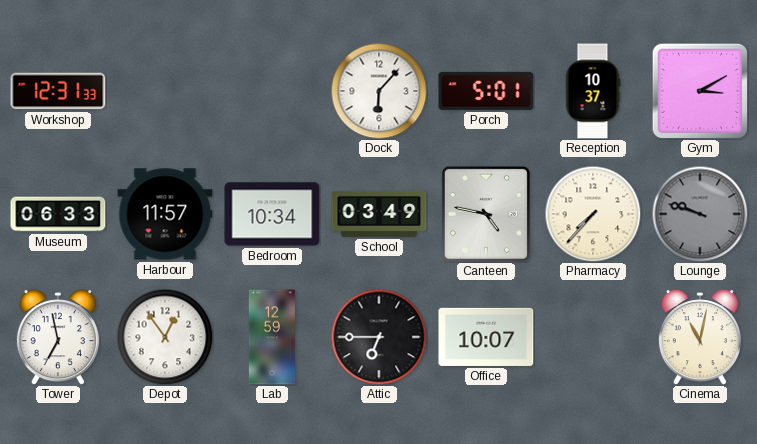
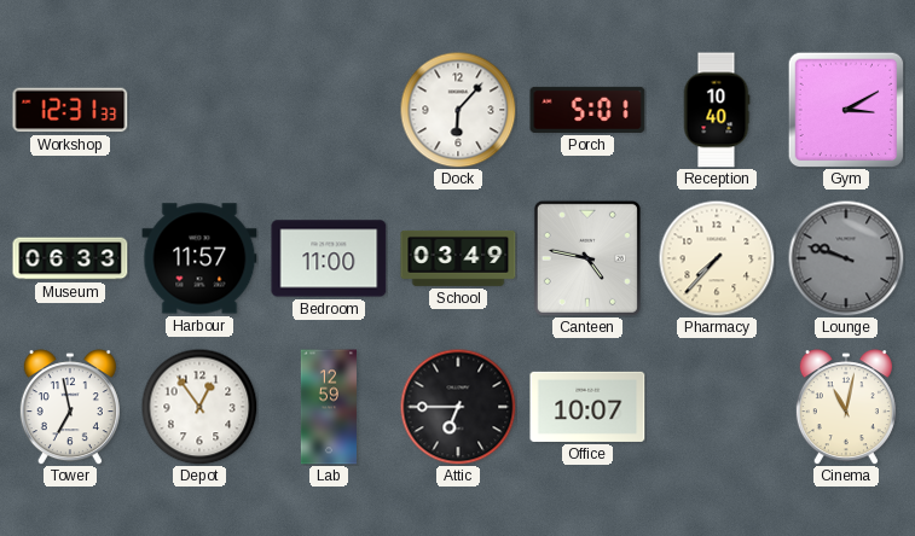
Reception: 10:37 -> 10:40 (717, 110)
Bedroom: 10:34 -> 11:00 (329, 258)
